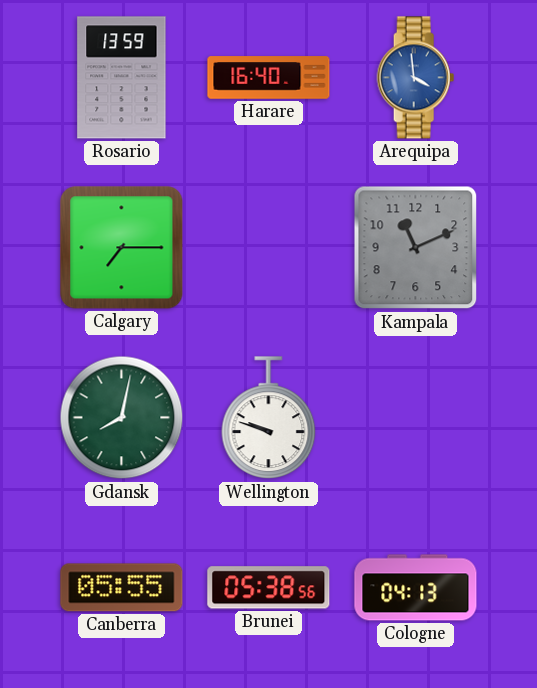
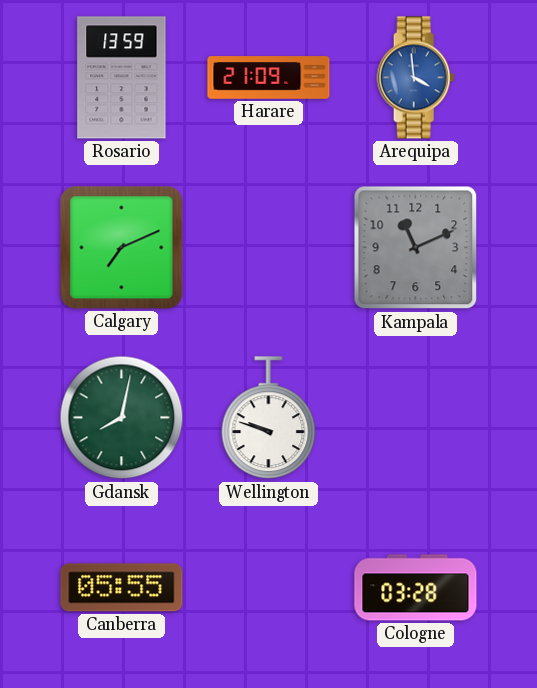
Harare: 16:40 -> 21:09 (269, 78)
Calgary: 7:15 -> 7:11 (122, 248)
Brunei: 05:38 -> none (269, 588)
Cologne: 04:13 -> 03:28 (416, 588)
